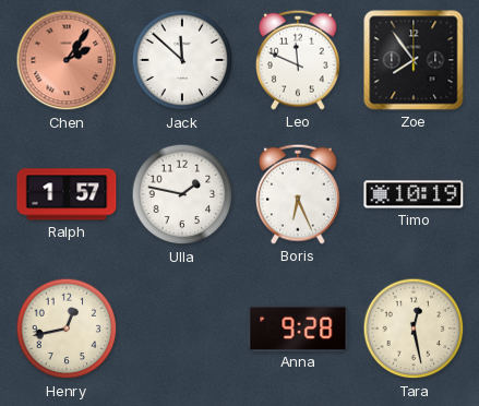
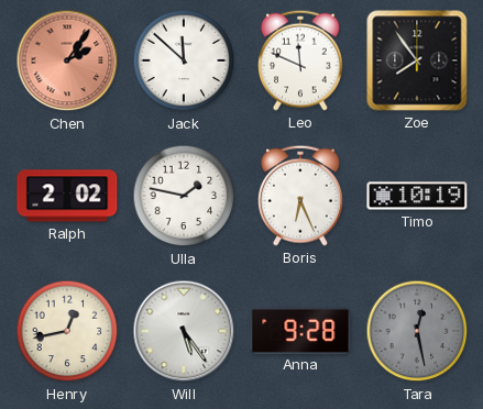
Ralph: 1:57 -> 2:02 (67, 196)
Will: none -> 5:24 (184, 331)
Tara dial: cream -> grey (417, 331)
